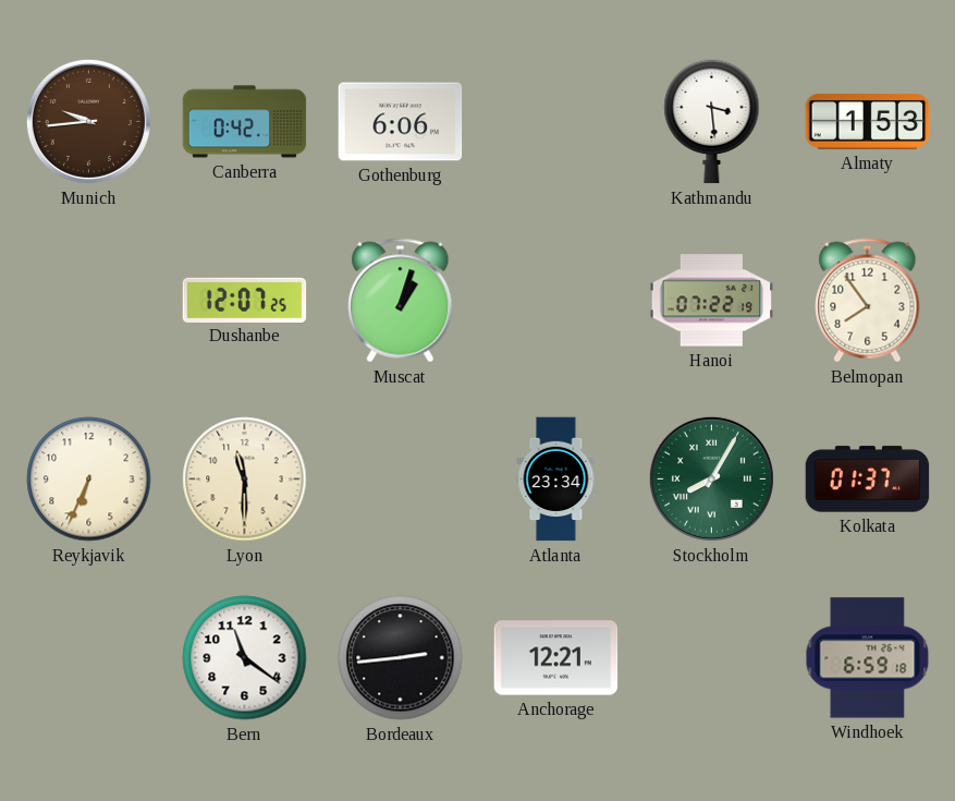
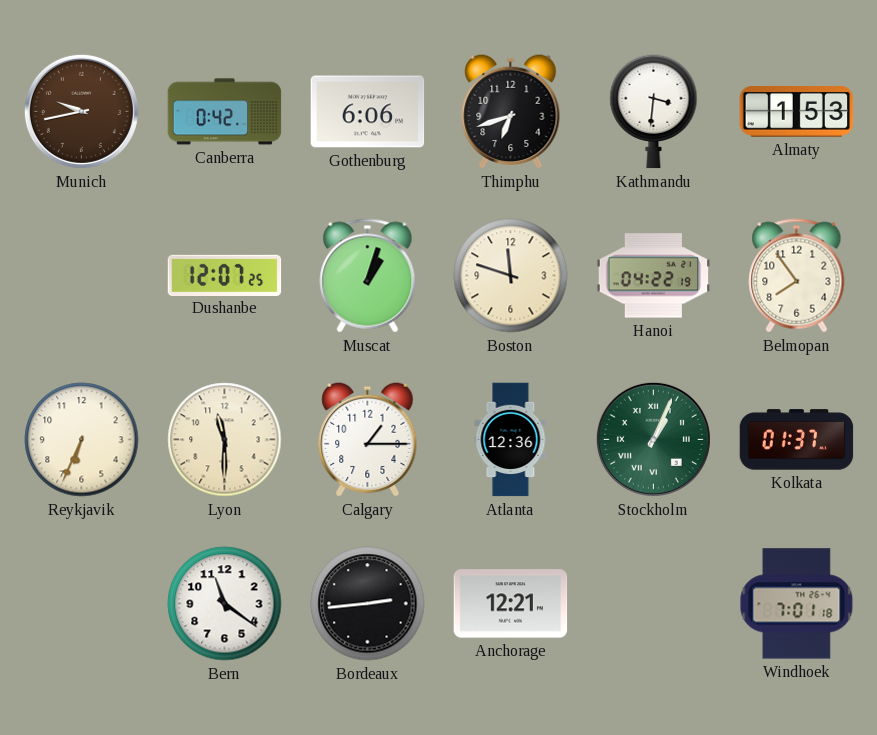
Munich: 9:44 -> 9:43 (81, 111)
Thimphu: none -> 6:42 (511, 111)
Kathmandu: 3:29 -> 3:31 (654, 112)
Boston: none -> 11:48 (511, 276)
Hanoi: 07:22 -> 04:22 (654, 276)
Calgary: none -> 1:15 (368, 439)
Atlanta: 23:34 -> 12:36 (511, 440)
Stockholm: 8:05 -> 1:04 (653, 439)
Windhoek: 6:59 -> 7:01 (797, 604)
